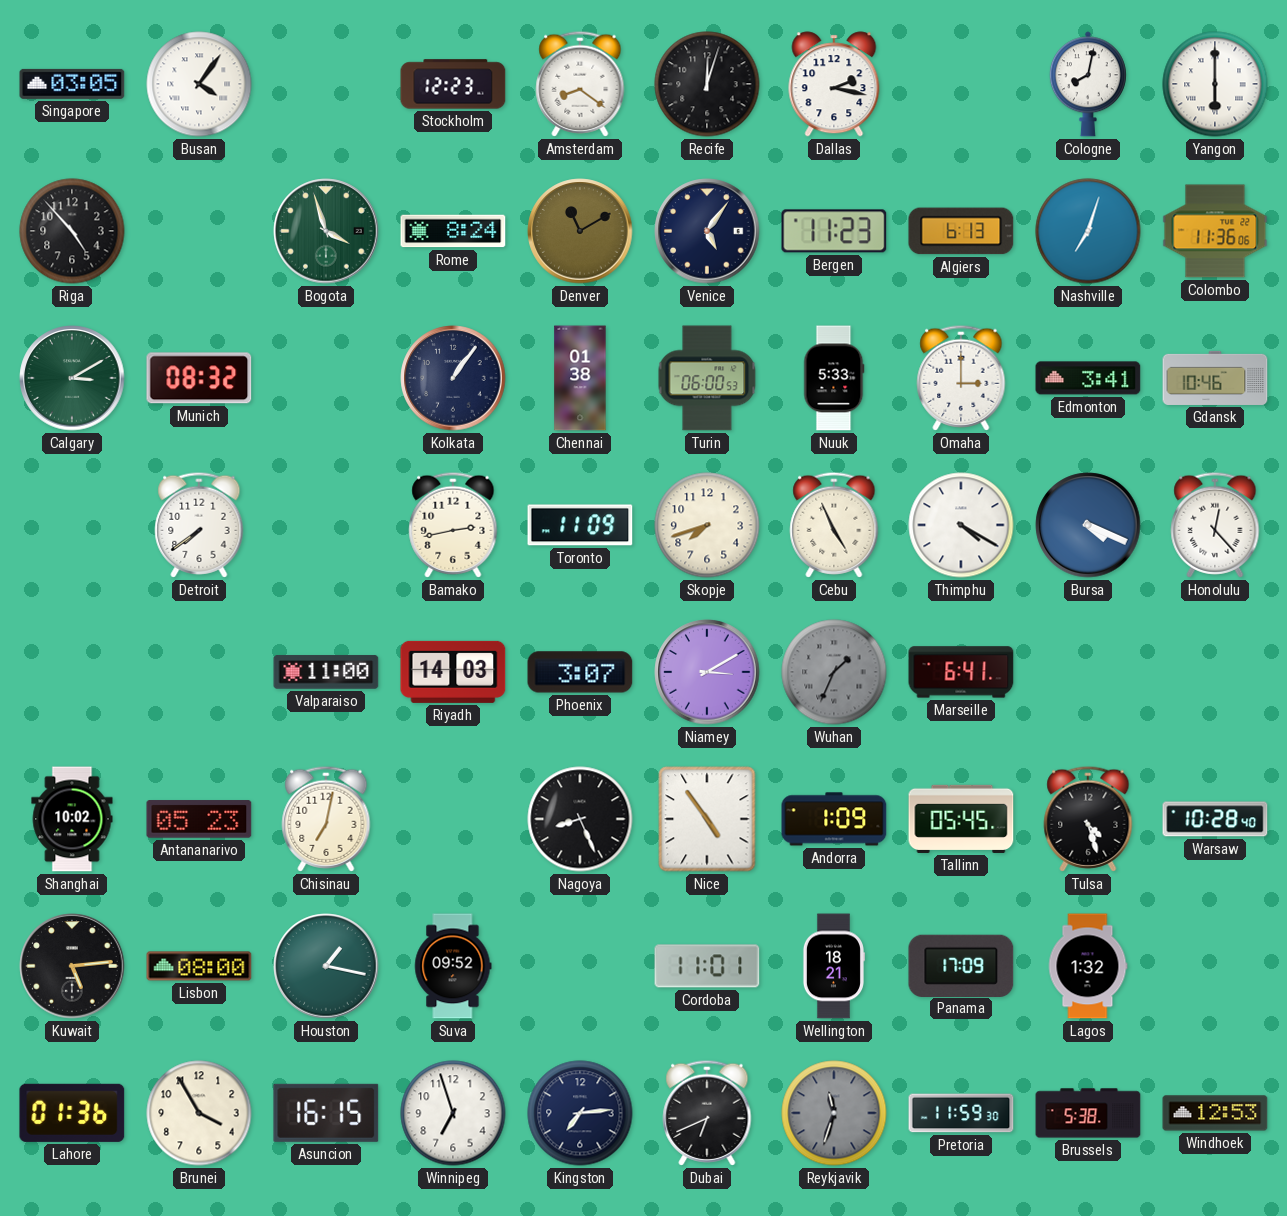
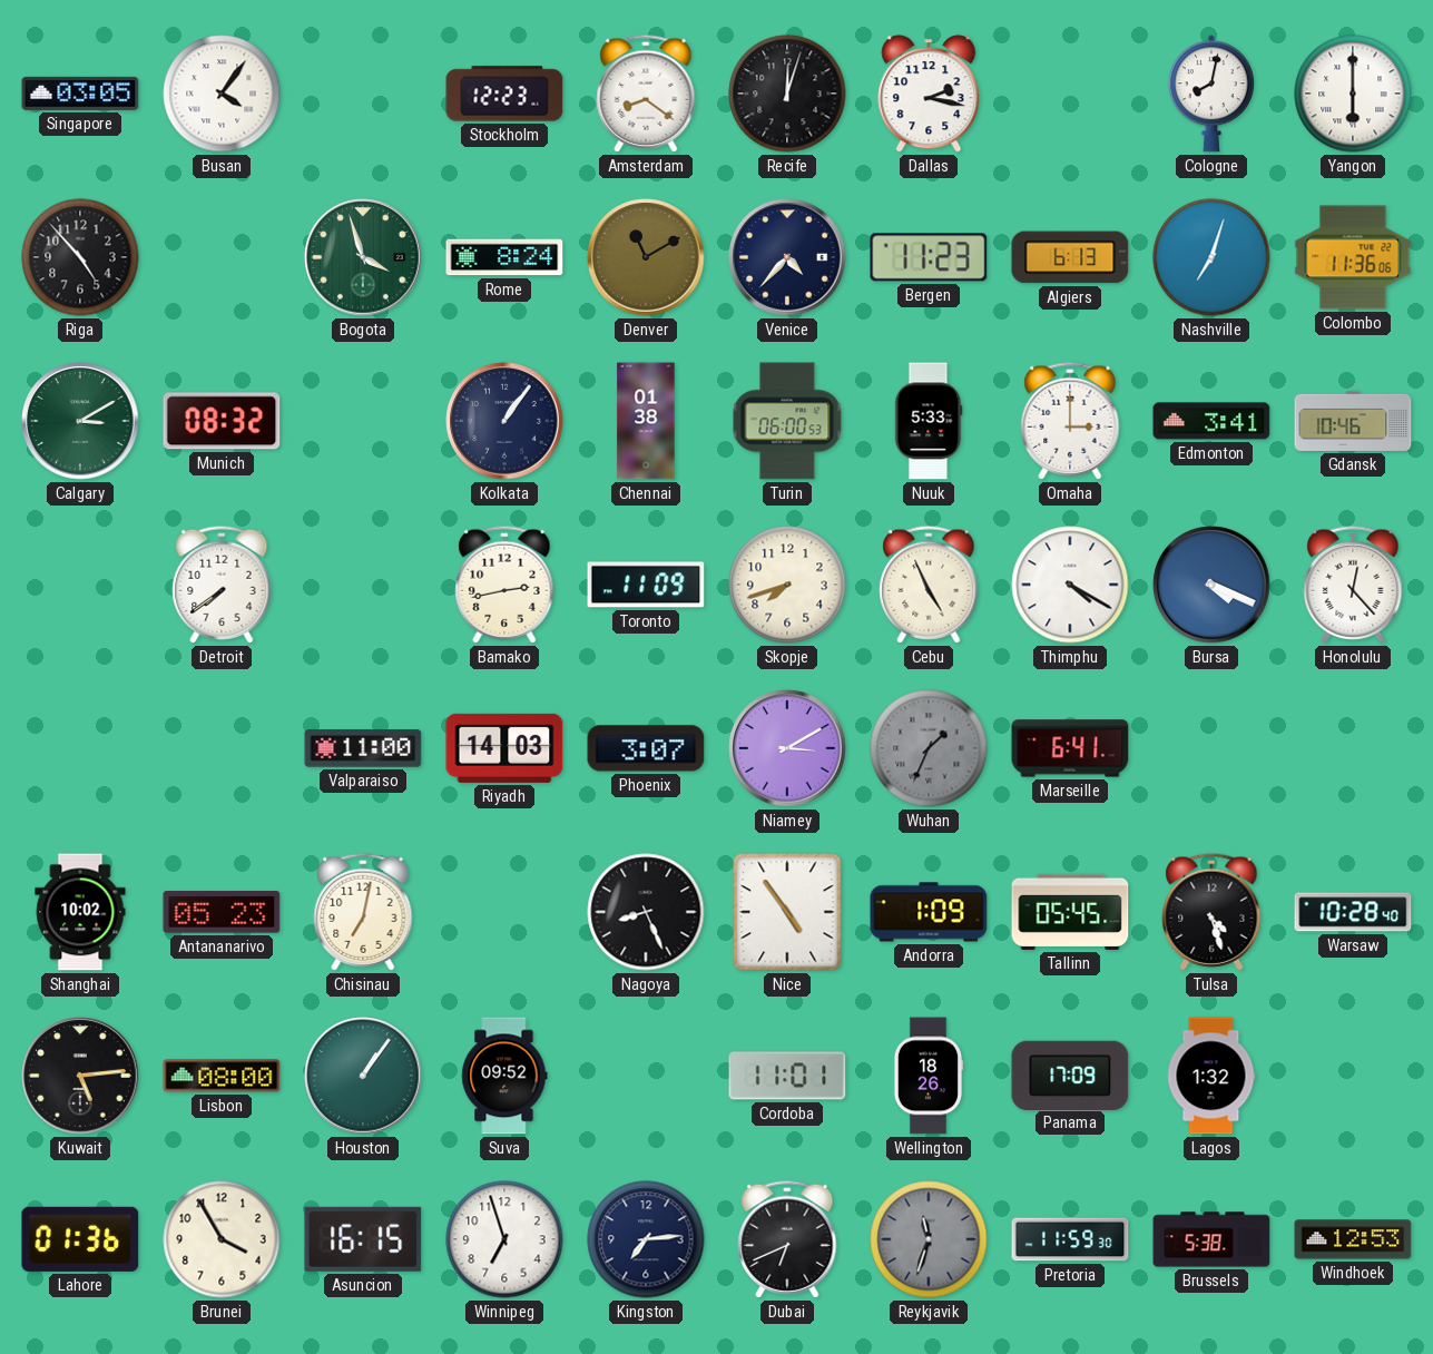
Venice: 5:06 -> 4:37 (787, 257)
Houston: 1:17 -> 1:06 (363, 1076)
Wellington: 18:21 -> 18:26 (927, 1076)
